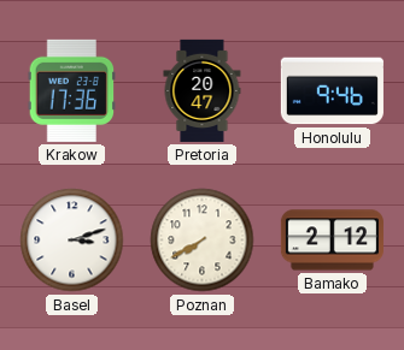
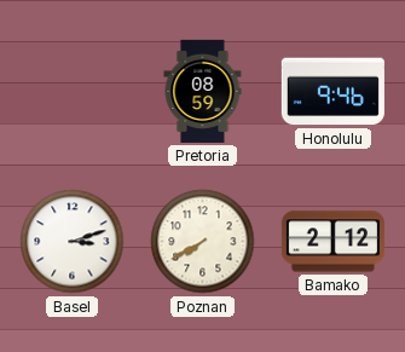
Krakow: 17:36 -> none (72, 90)
Pretoria: 20:47 -> 08:59 (203, 91)
